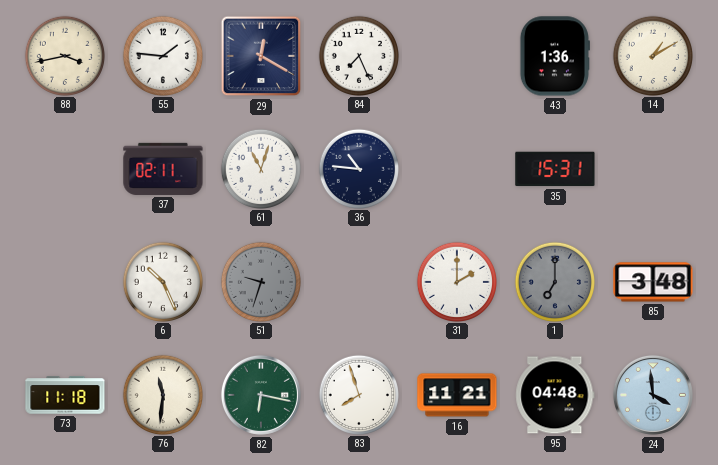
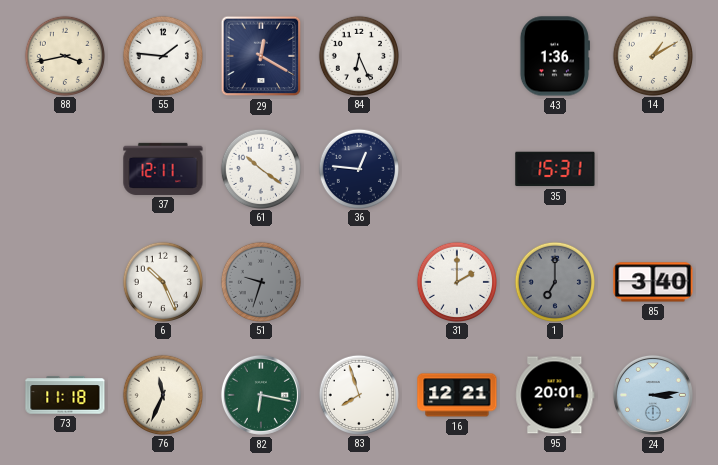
84: 7:26 -> 6:26 (358, 55)
37: 02:11 -> 12:11 (163, 169)
61: 11:03 -> 10:21 (260, 168)
36: 10:46 -> 12:46 (358, 168)
85: 3:48 -> 3:40 (653, 282)
76: 11:31 -> 11:34 (162, 394)
16: 11:21 -> 12:21 (457, 395)
95: 04:48 -> 20:01 (555, 395)
24: 3:59 -> 3:14 (653, 395)
